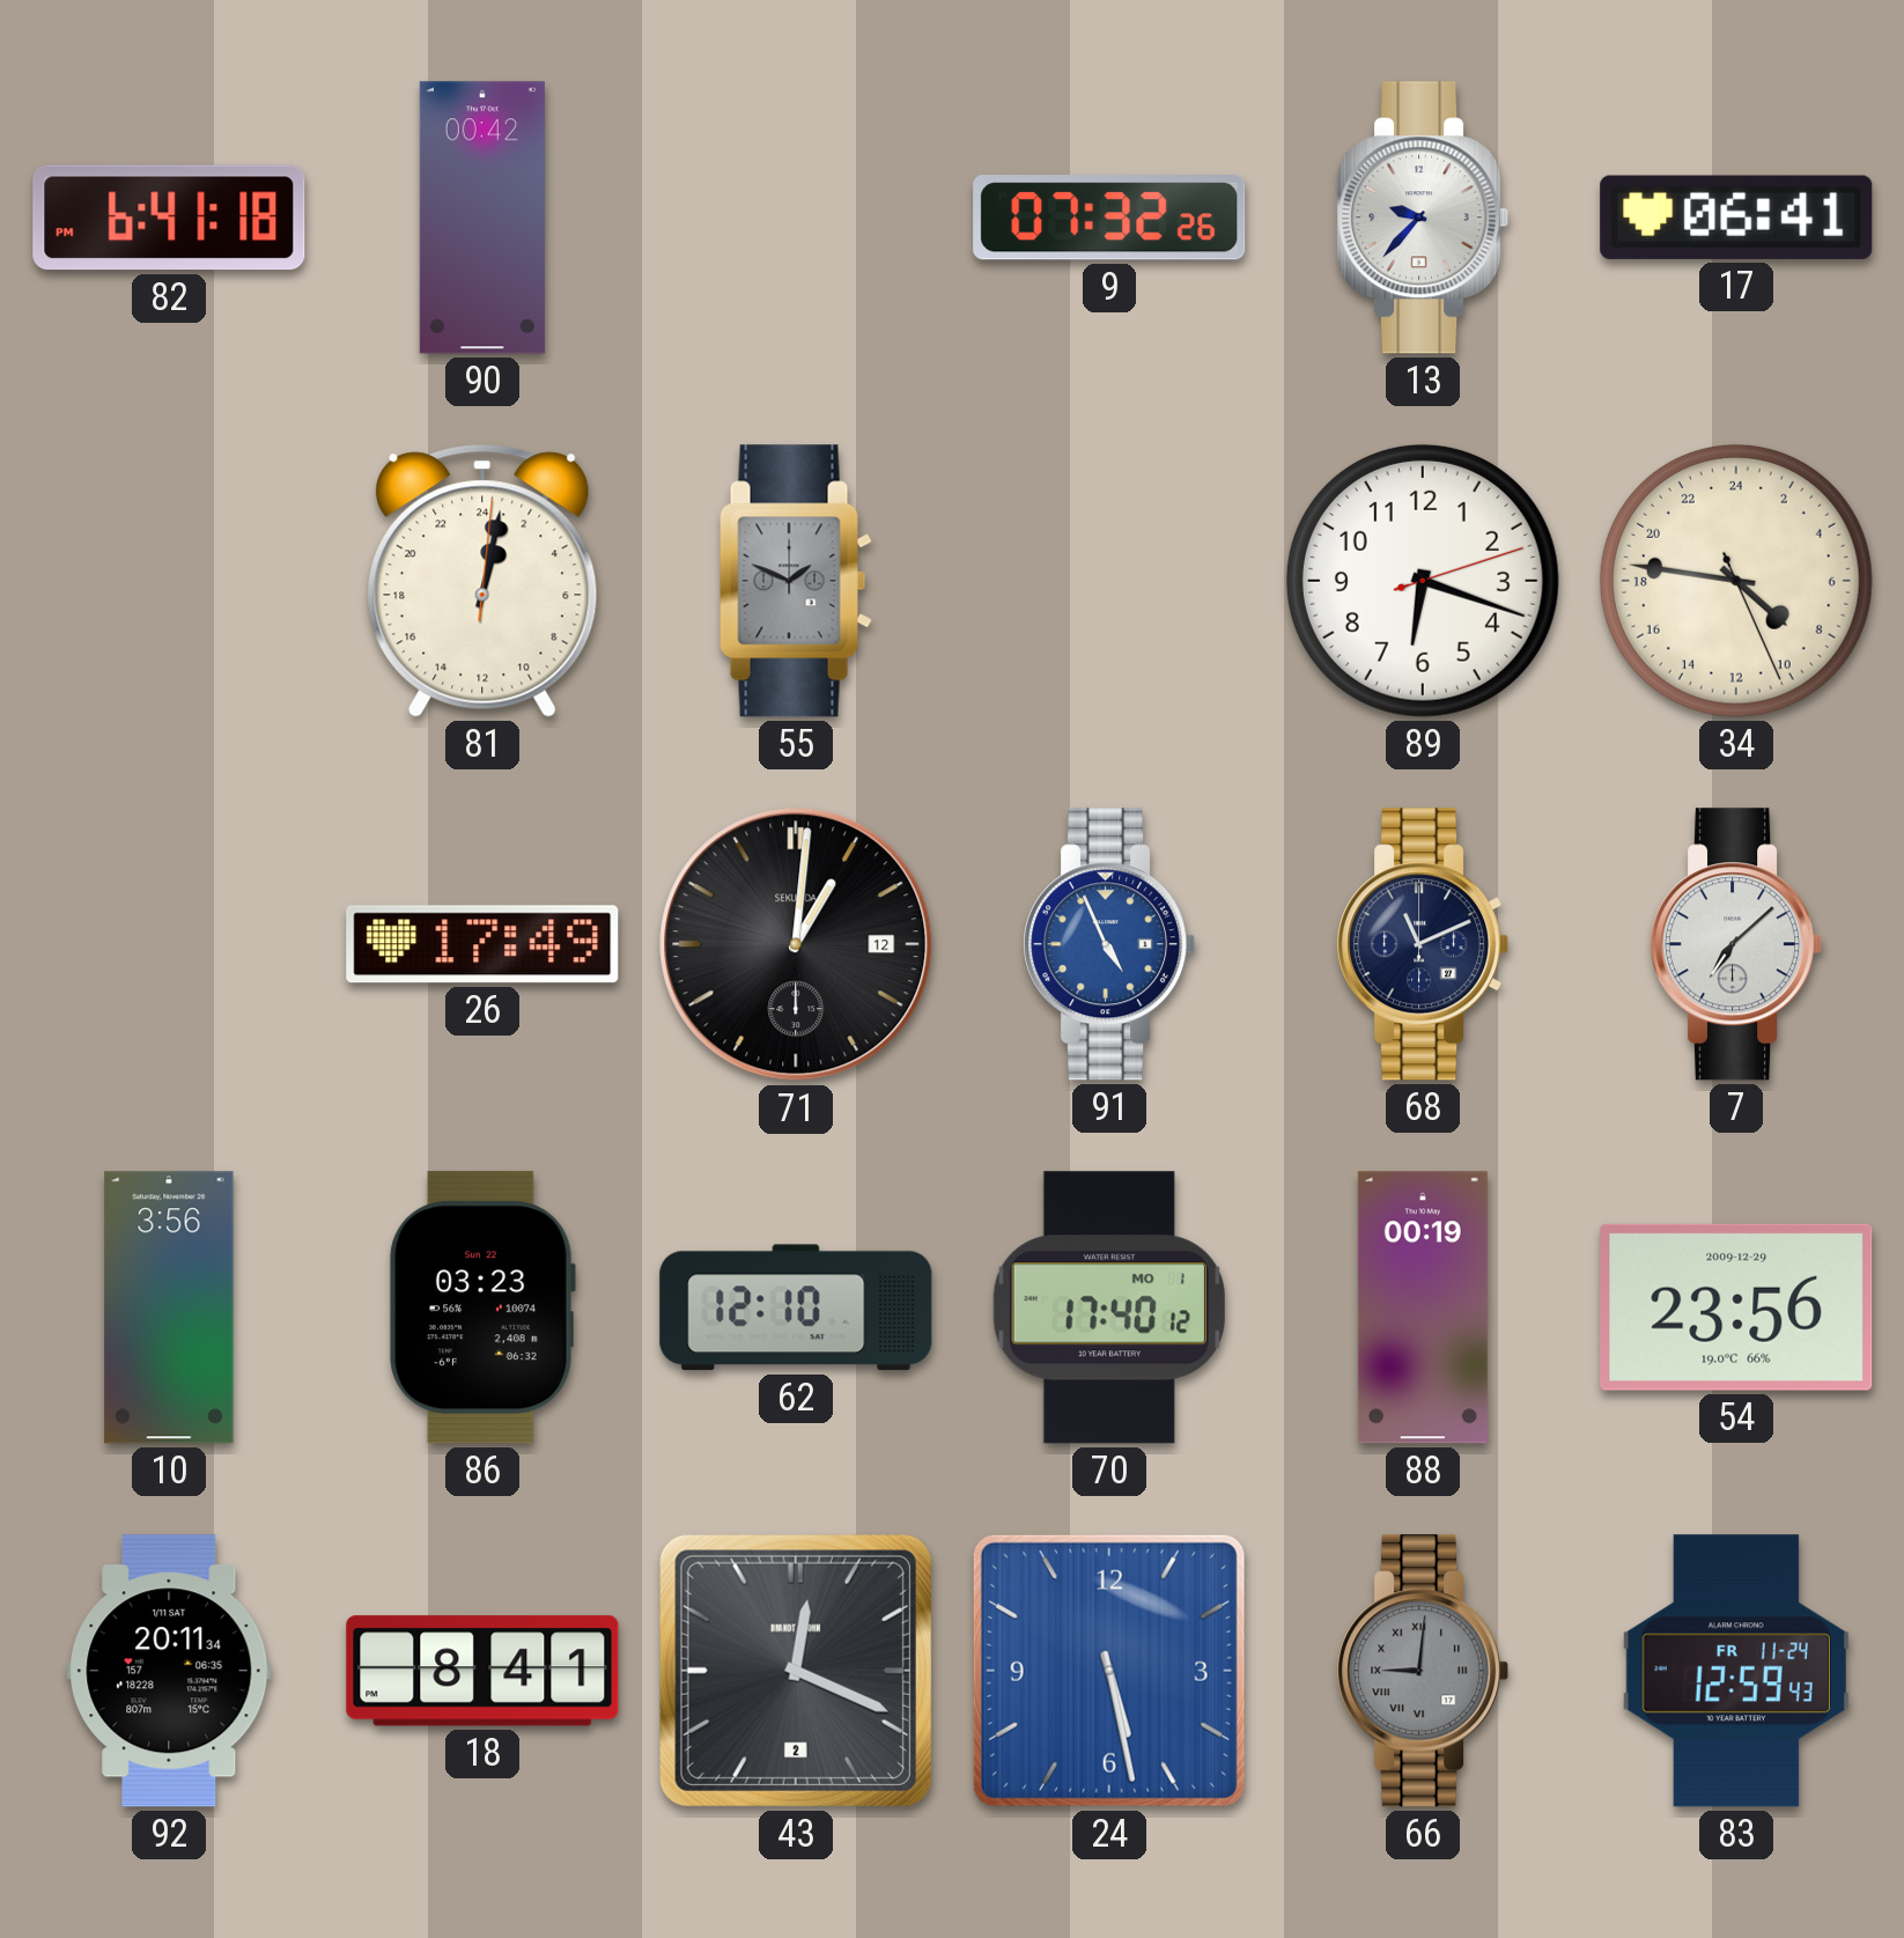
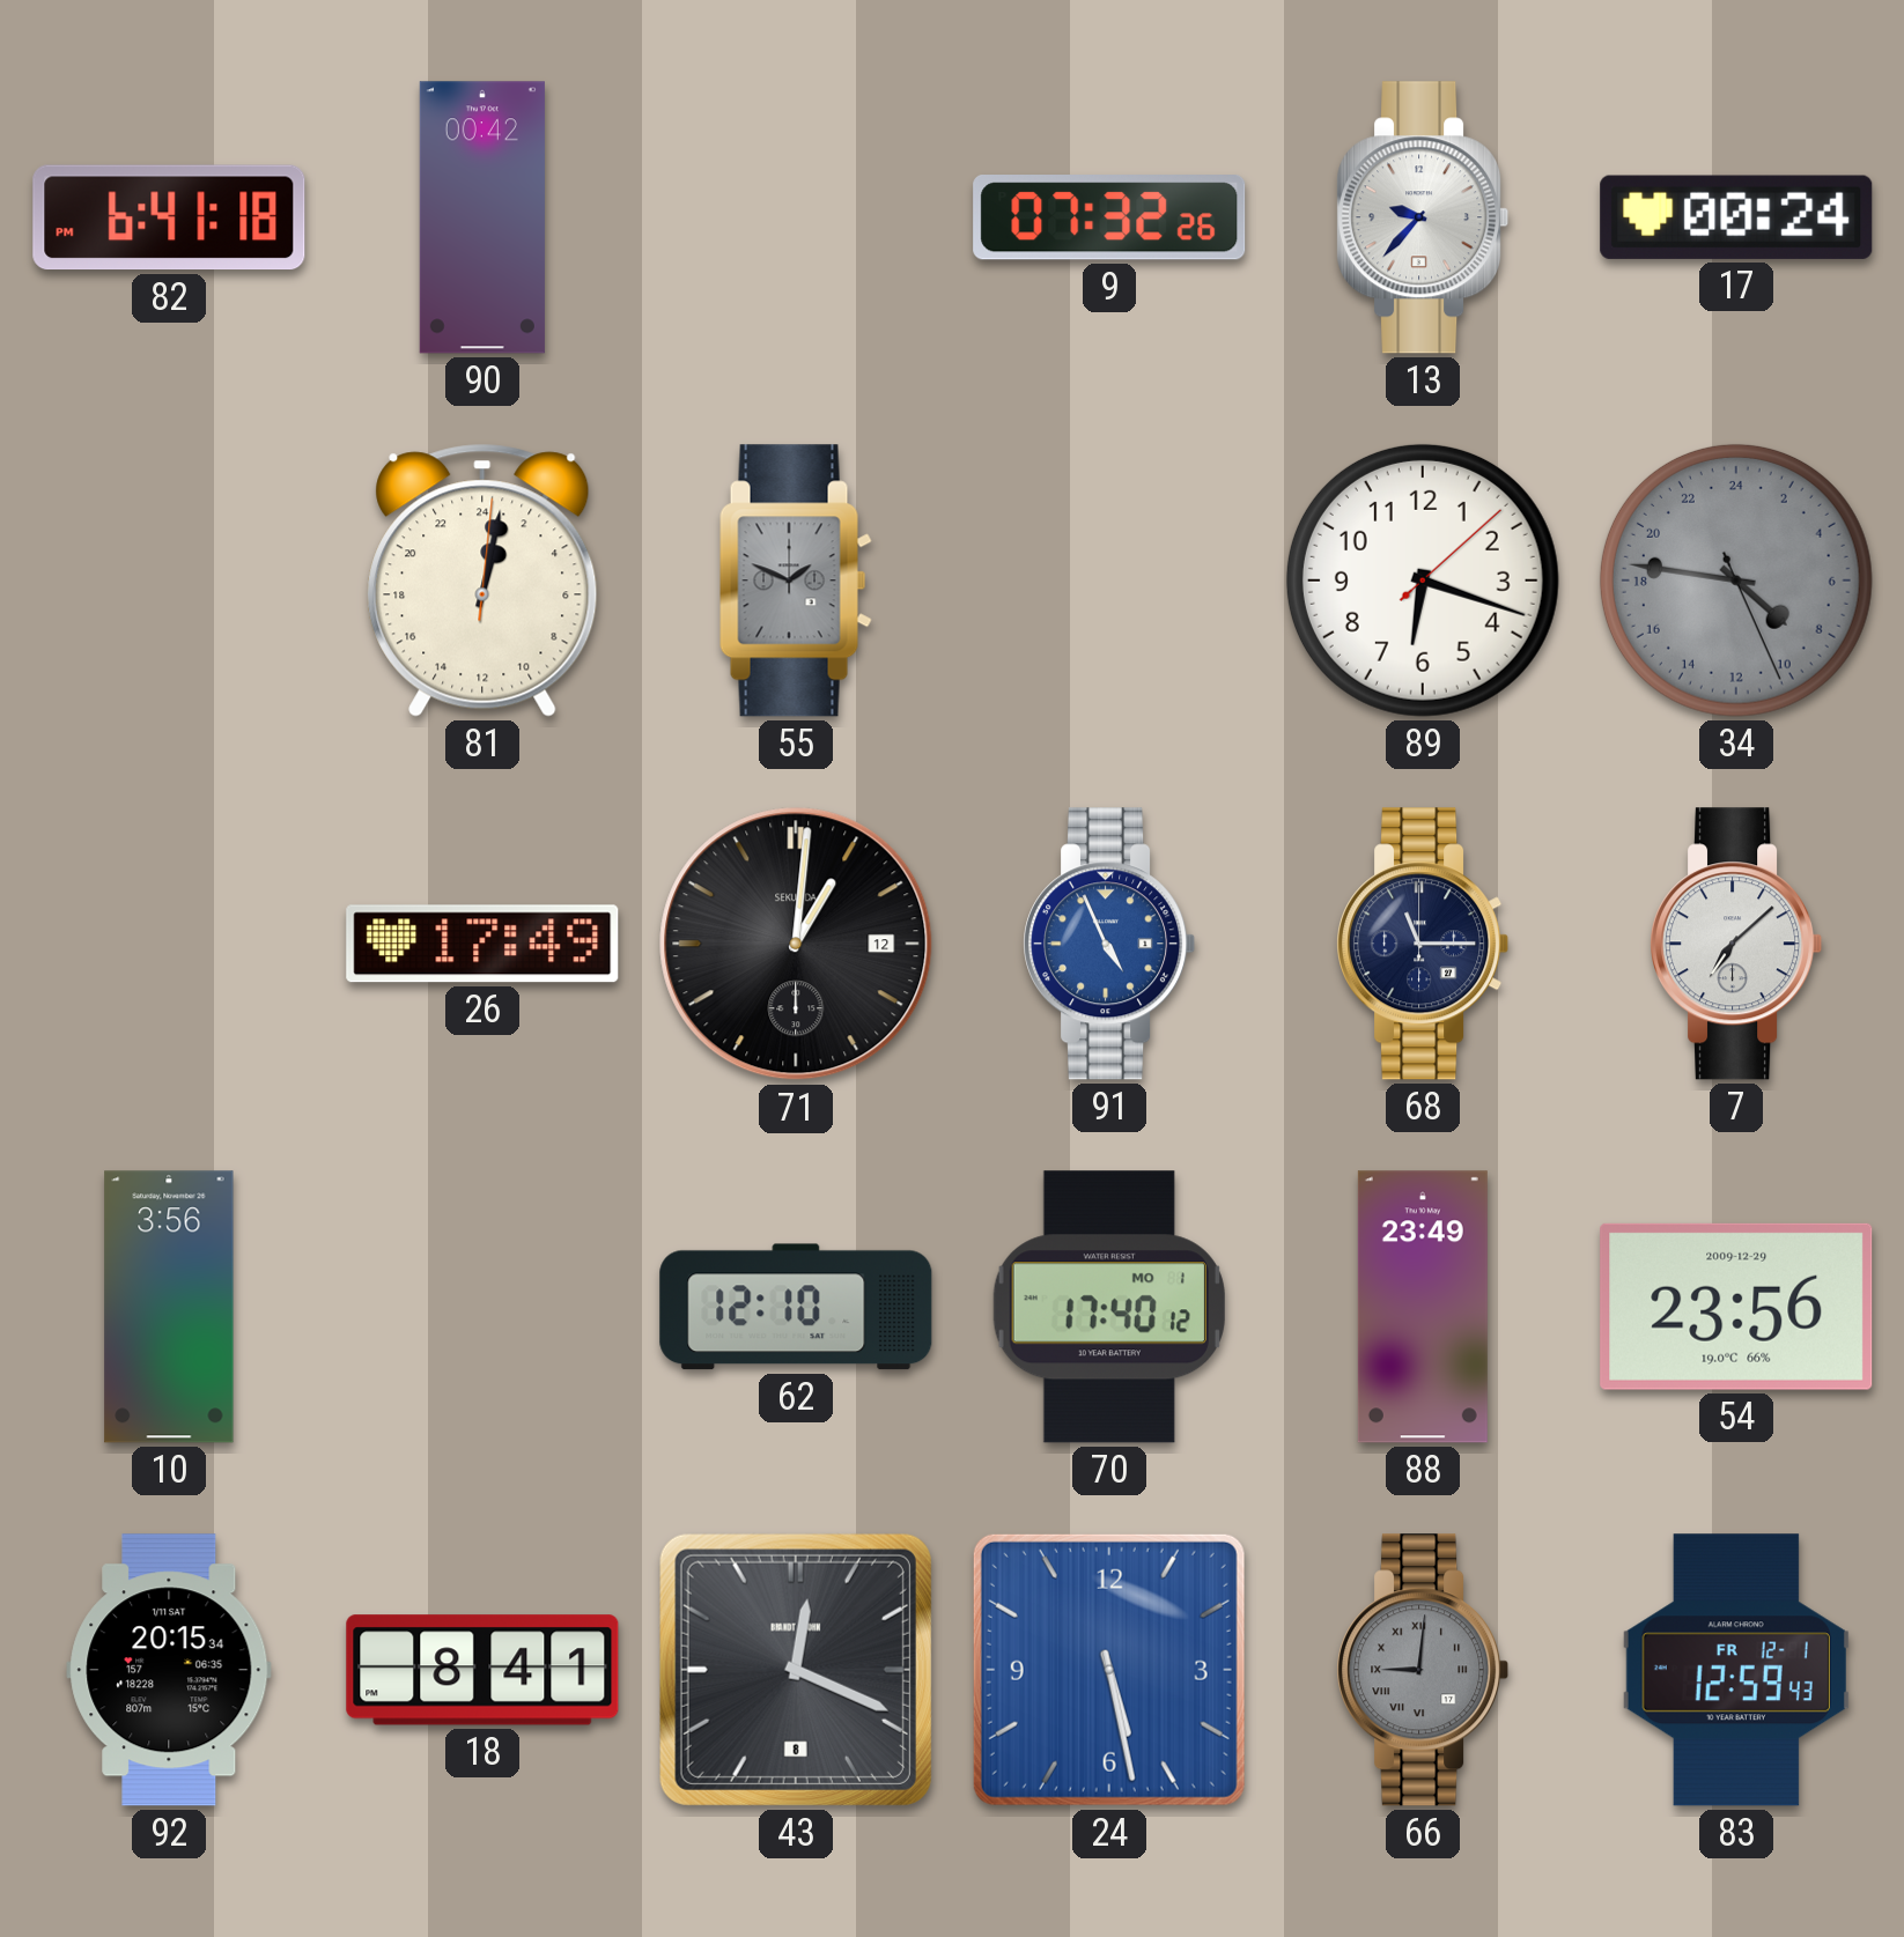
17: 06:41 -> 00:24 (1736, 217)
89: 6:18:12 -> 6:18:08 (1423, 581)
34 dial: cream -> grey (1736, 581)
68: 11:11 -> 11:15 (1423, 944)
86: 03:23 -> none (482, 1307)
88: 00:19 -> 23:49 (1423, 1307)
92: 20:11 -> 20:15 (169, 1670)
43 date: 2 -> 8 (796, 1670)
83 date: FR 11-24 -> FR 12-1 (1736, 1670)
